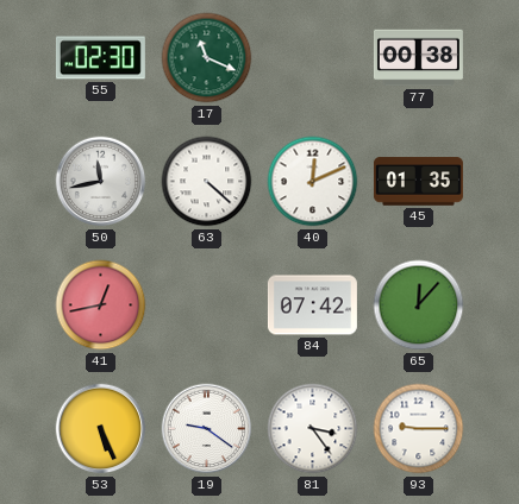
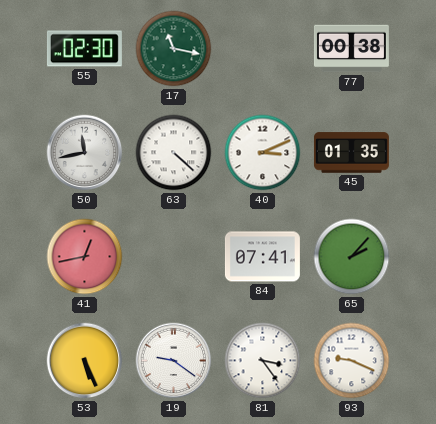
17: 11:19 -> 11:17 (174, 49)
40: 12:11 -> 3:11 (263, 153)
84: 07:42 -> 07:41 (262, 257)
65: 12:07 -> 2:07 (352, 257)
93: 9:15 -> 9:19 (352, 361)
